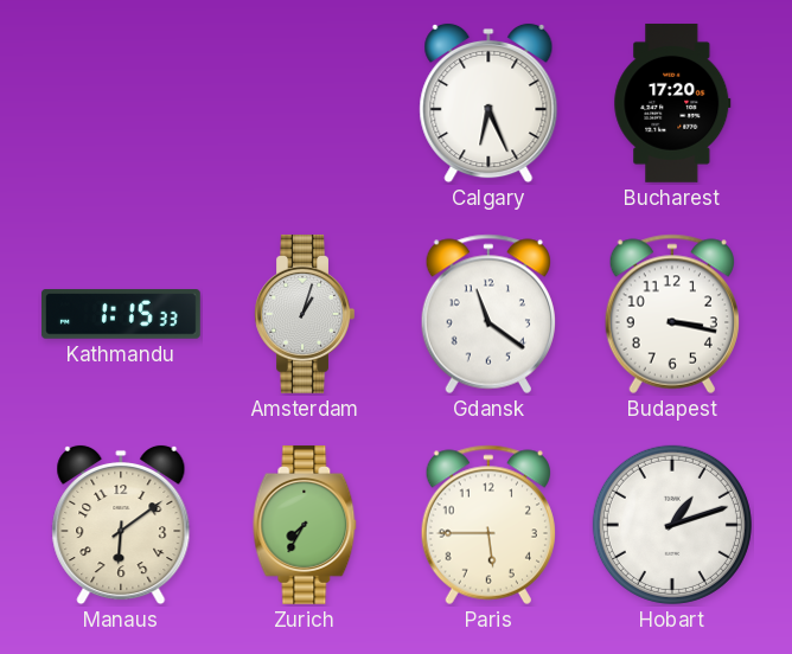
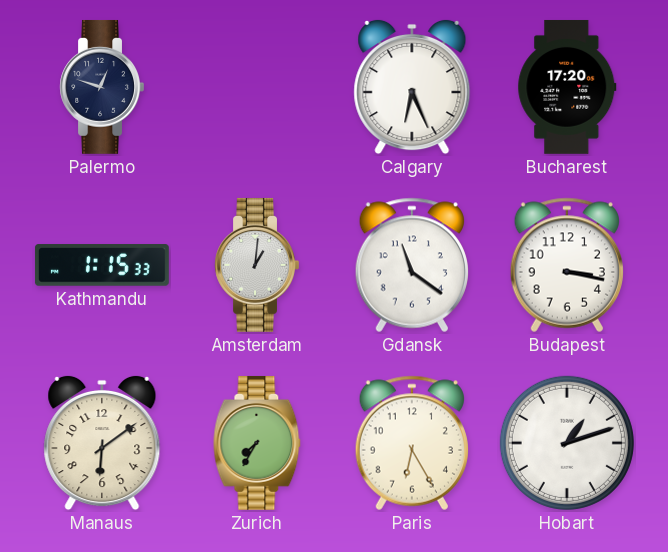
Palermo: none -> 12:48 (102, 87)
Amsterdam: 1:03 -> 1:01 (257, 265)
Paris: 5:45 -> 6:25 (412, 443)
